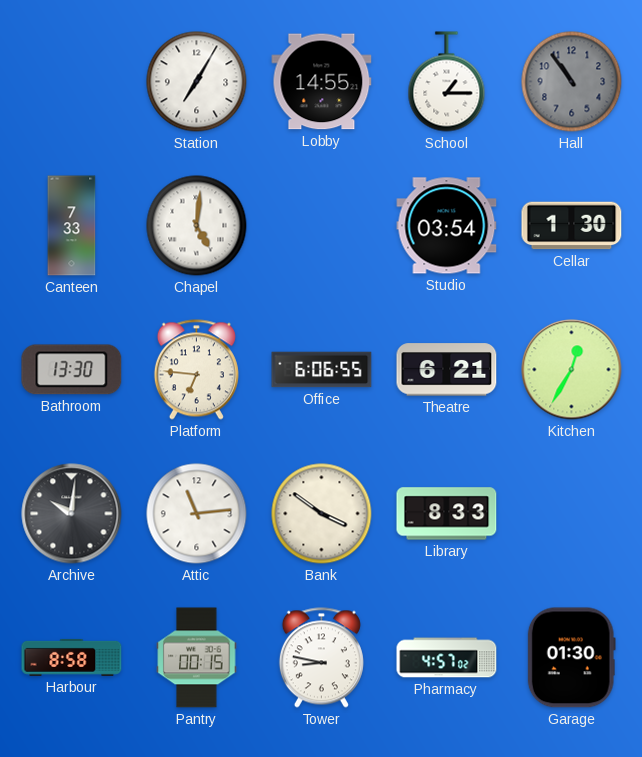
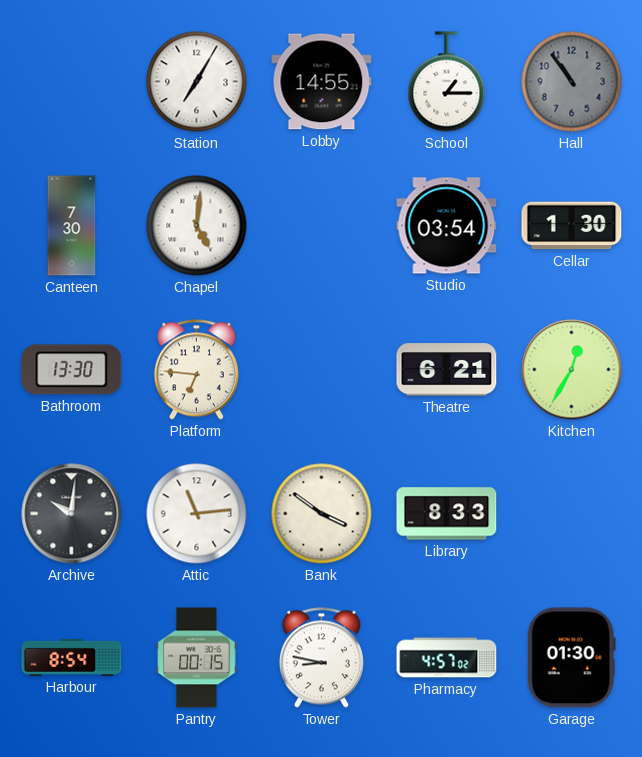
Canteen: 7:33 -> 7:30 (72, 226)
Office: 6:06 -> none (322, 370)
Harbour: 8:58 -> 8:54 (72, 657)
